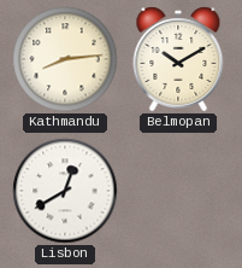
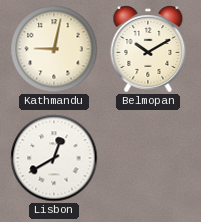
Kathmandu: 8:14 -> 9:02 (54, 49)
